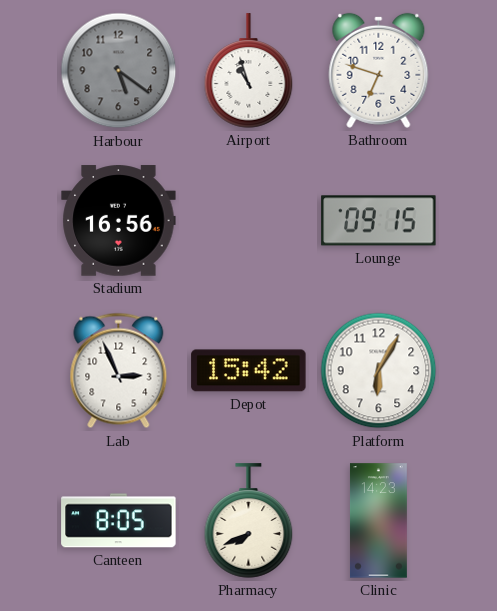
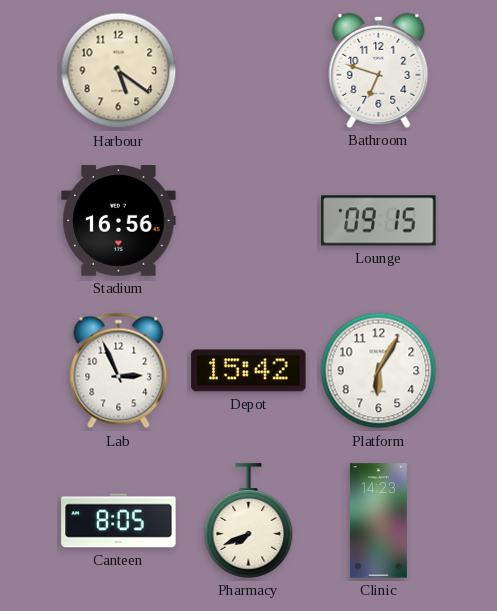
Harbour dial: grey -> cream (119, 71)
Airport: 10:57 -> none (249, 71)
